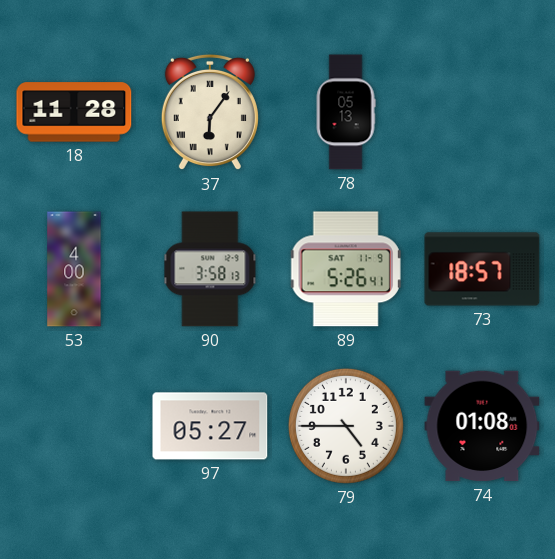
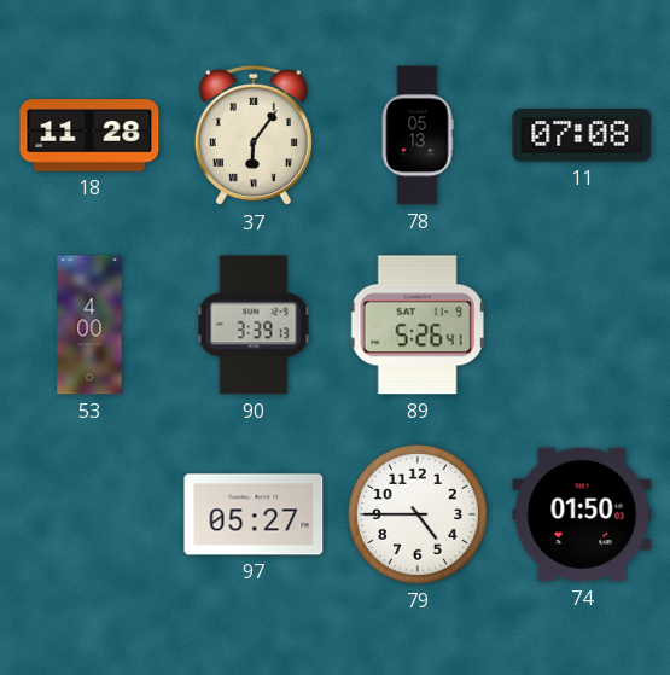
11: none -> 07:08 (582, 135)
90: 3:58 -> 3:39 (254, 325)
73: 18:57 -> none (482, 269)
74: 01:08 -> 01:50 (582, 514)
